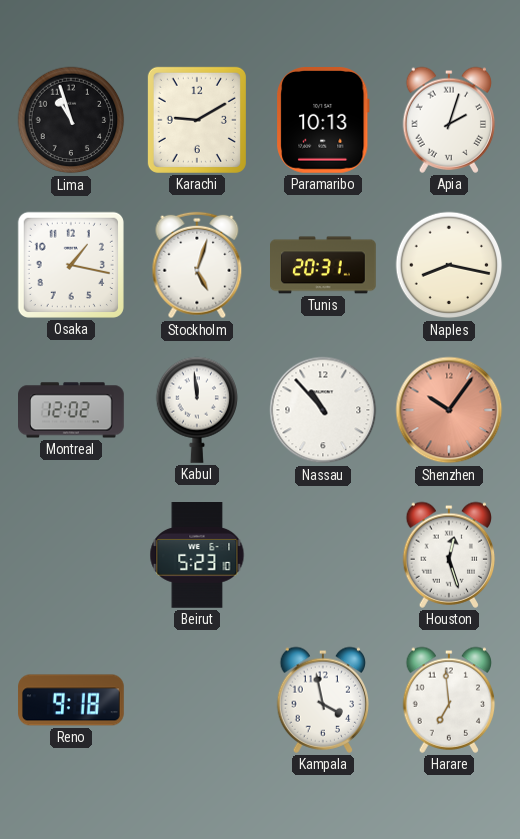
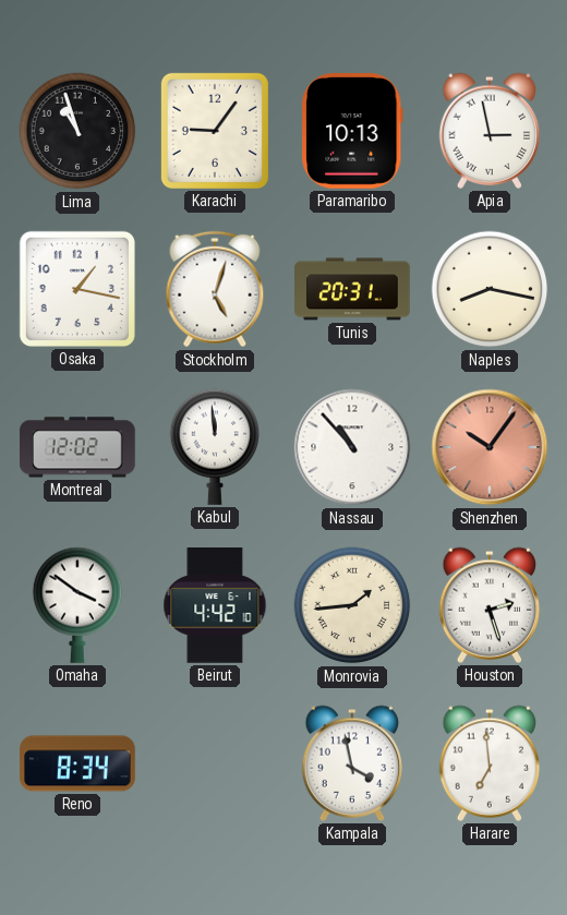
Karachi: 9:10 -> 9:06 (215, 131)
Apia: 2:03 -> 2:58 (490, 131)
Omaha: none -> 3:51 (77, 605)
Beirut: 5:23 -> 4:42 (215, 606)
Monrovia: none -> 1:44 (352, 605)
Houston: 12:27 -> 2:27 (490, 605)
Reno: 9:18 -> 8:34 (77, 763)
